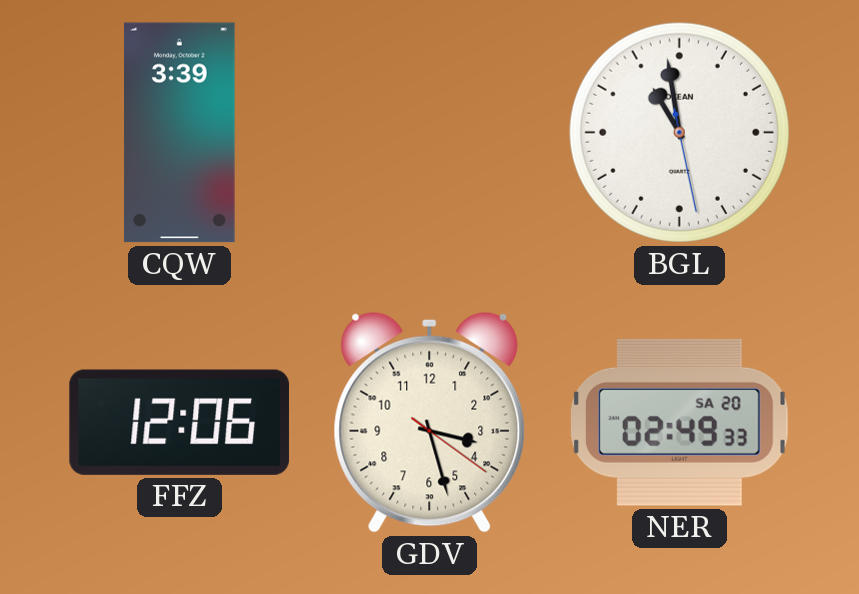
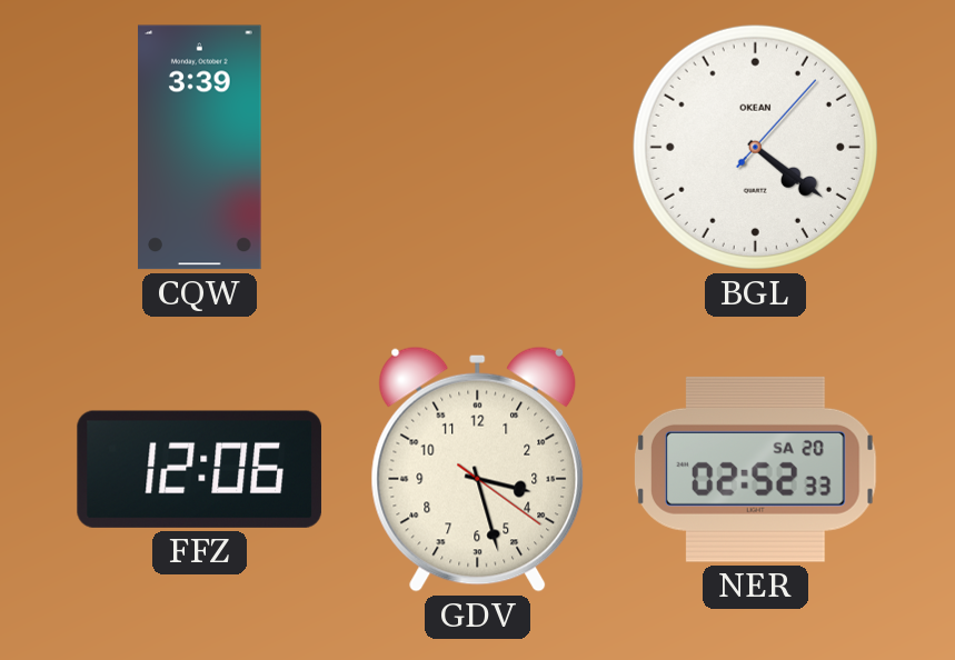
BGL: 10:58 -> 4:21 (755, 147)
NER: 02:49 -> 02:52 (756, 469)
